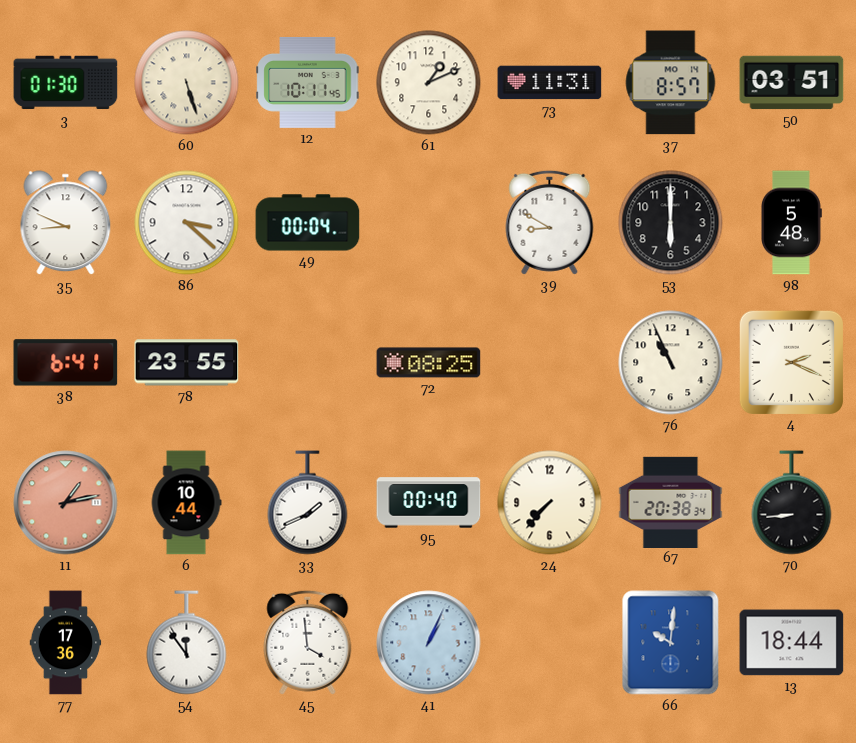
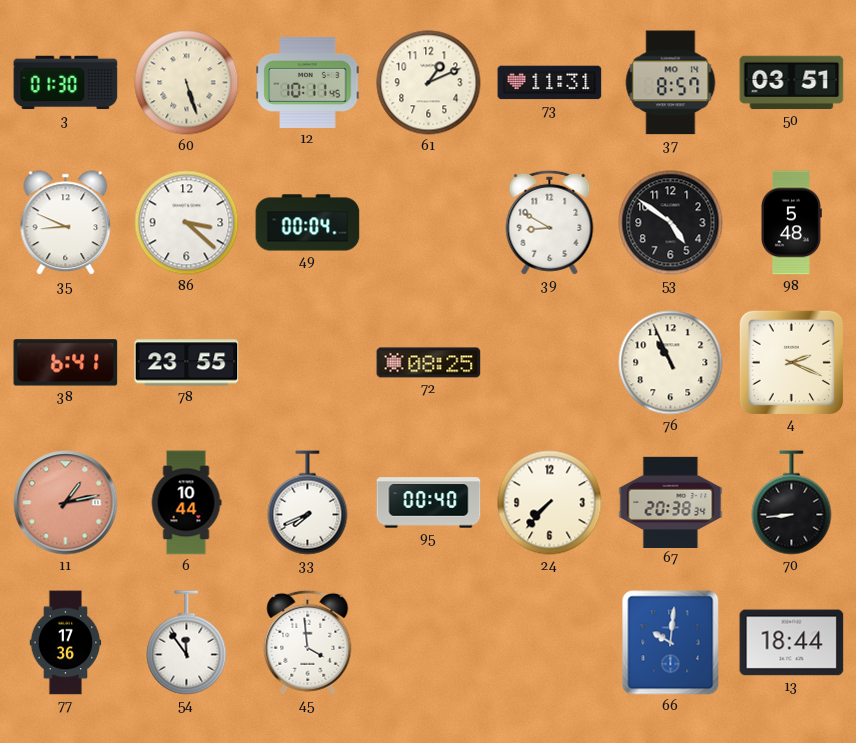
53: 6:00 -> 4:51 (671, 223)
33: 1:41 -> 7:41 (308, 503)
41: 1:04 -> none (429, 643)
